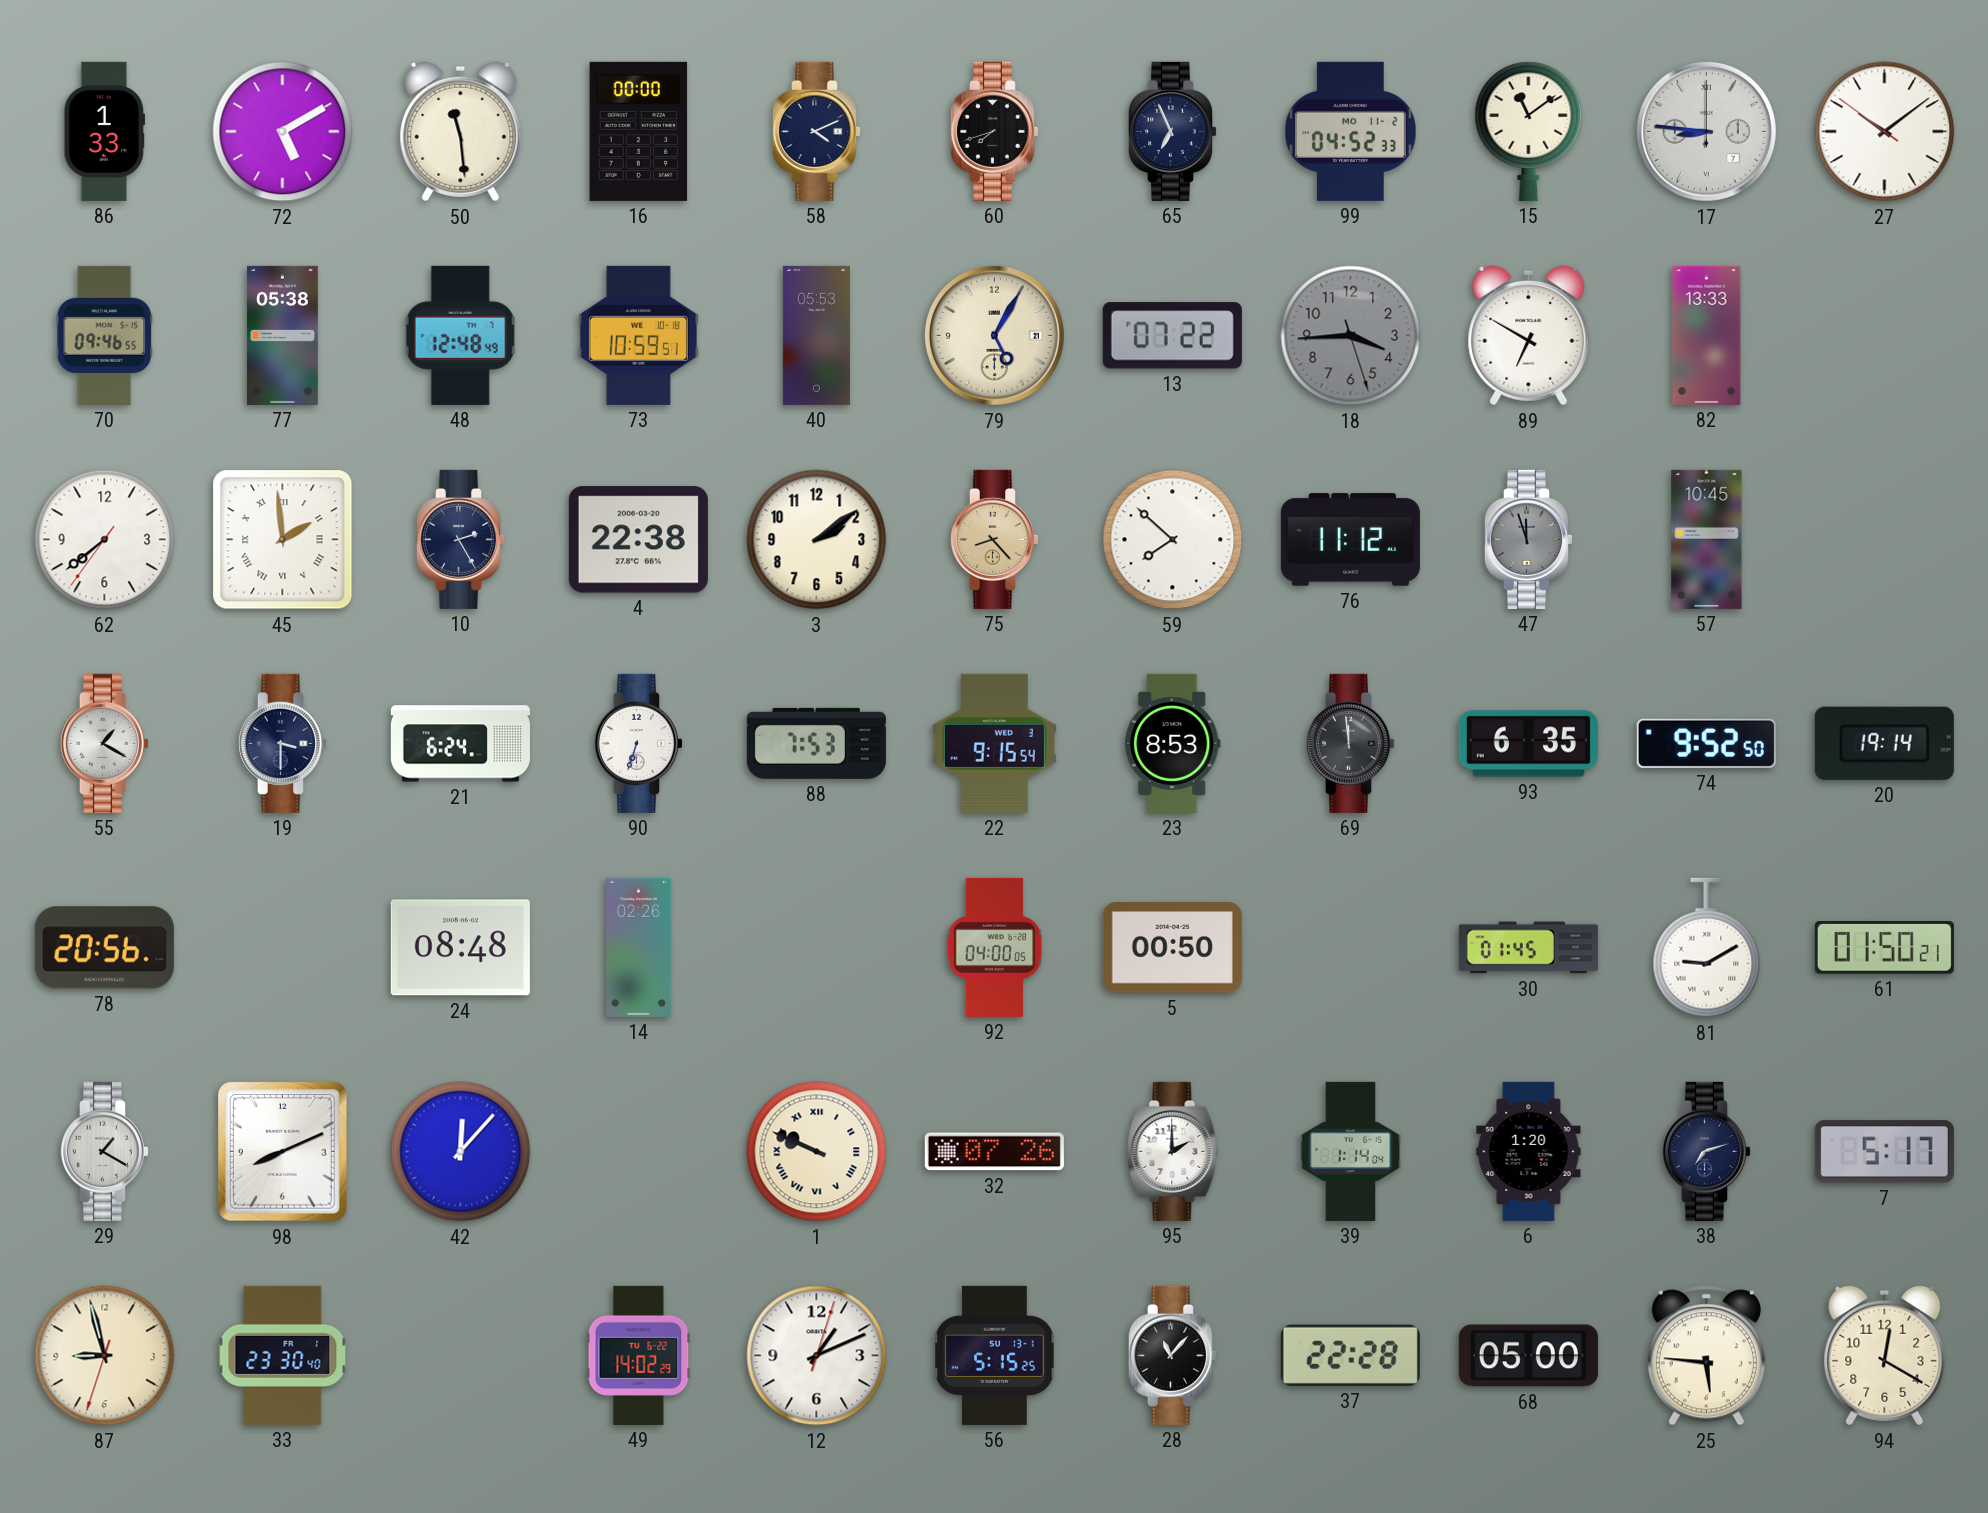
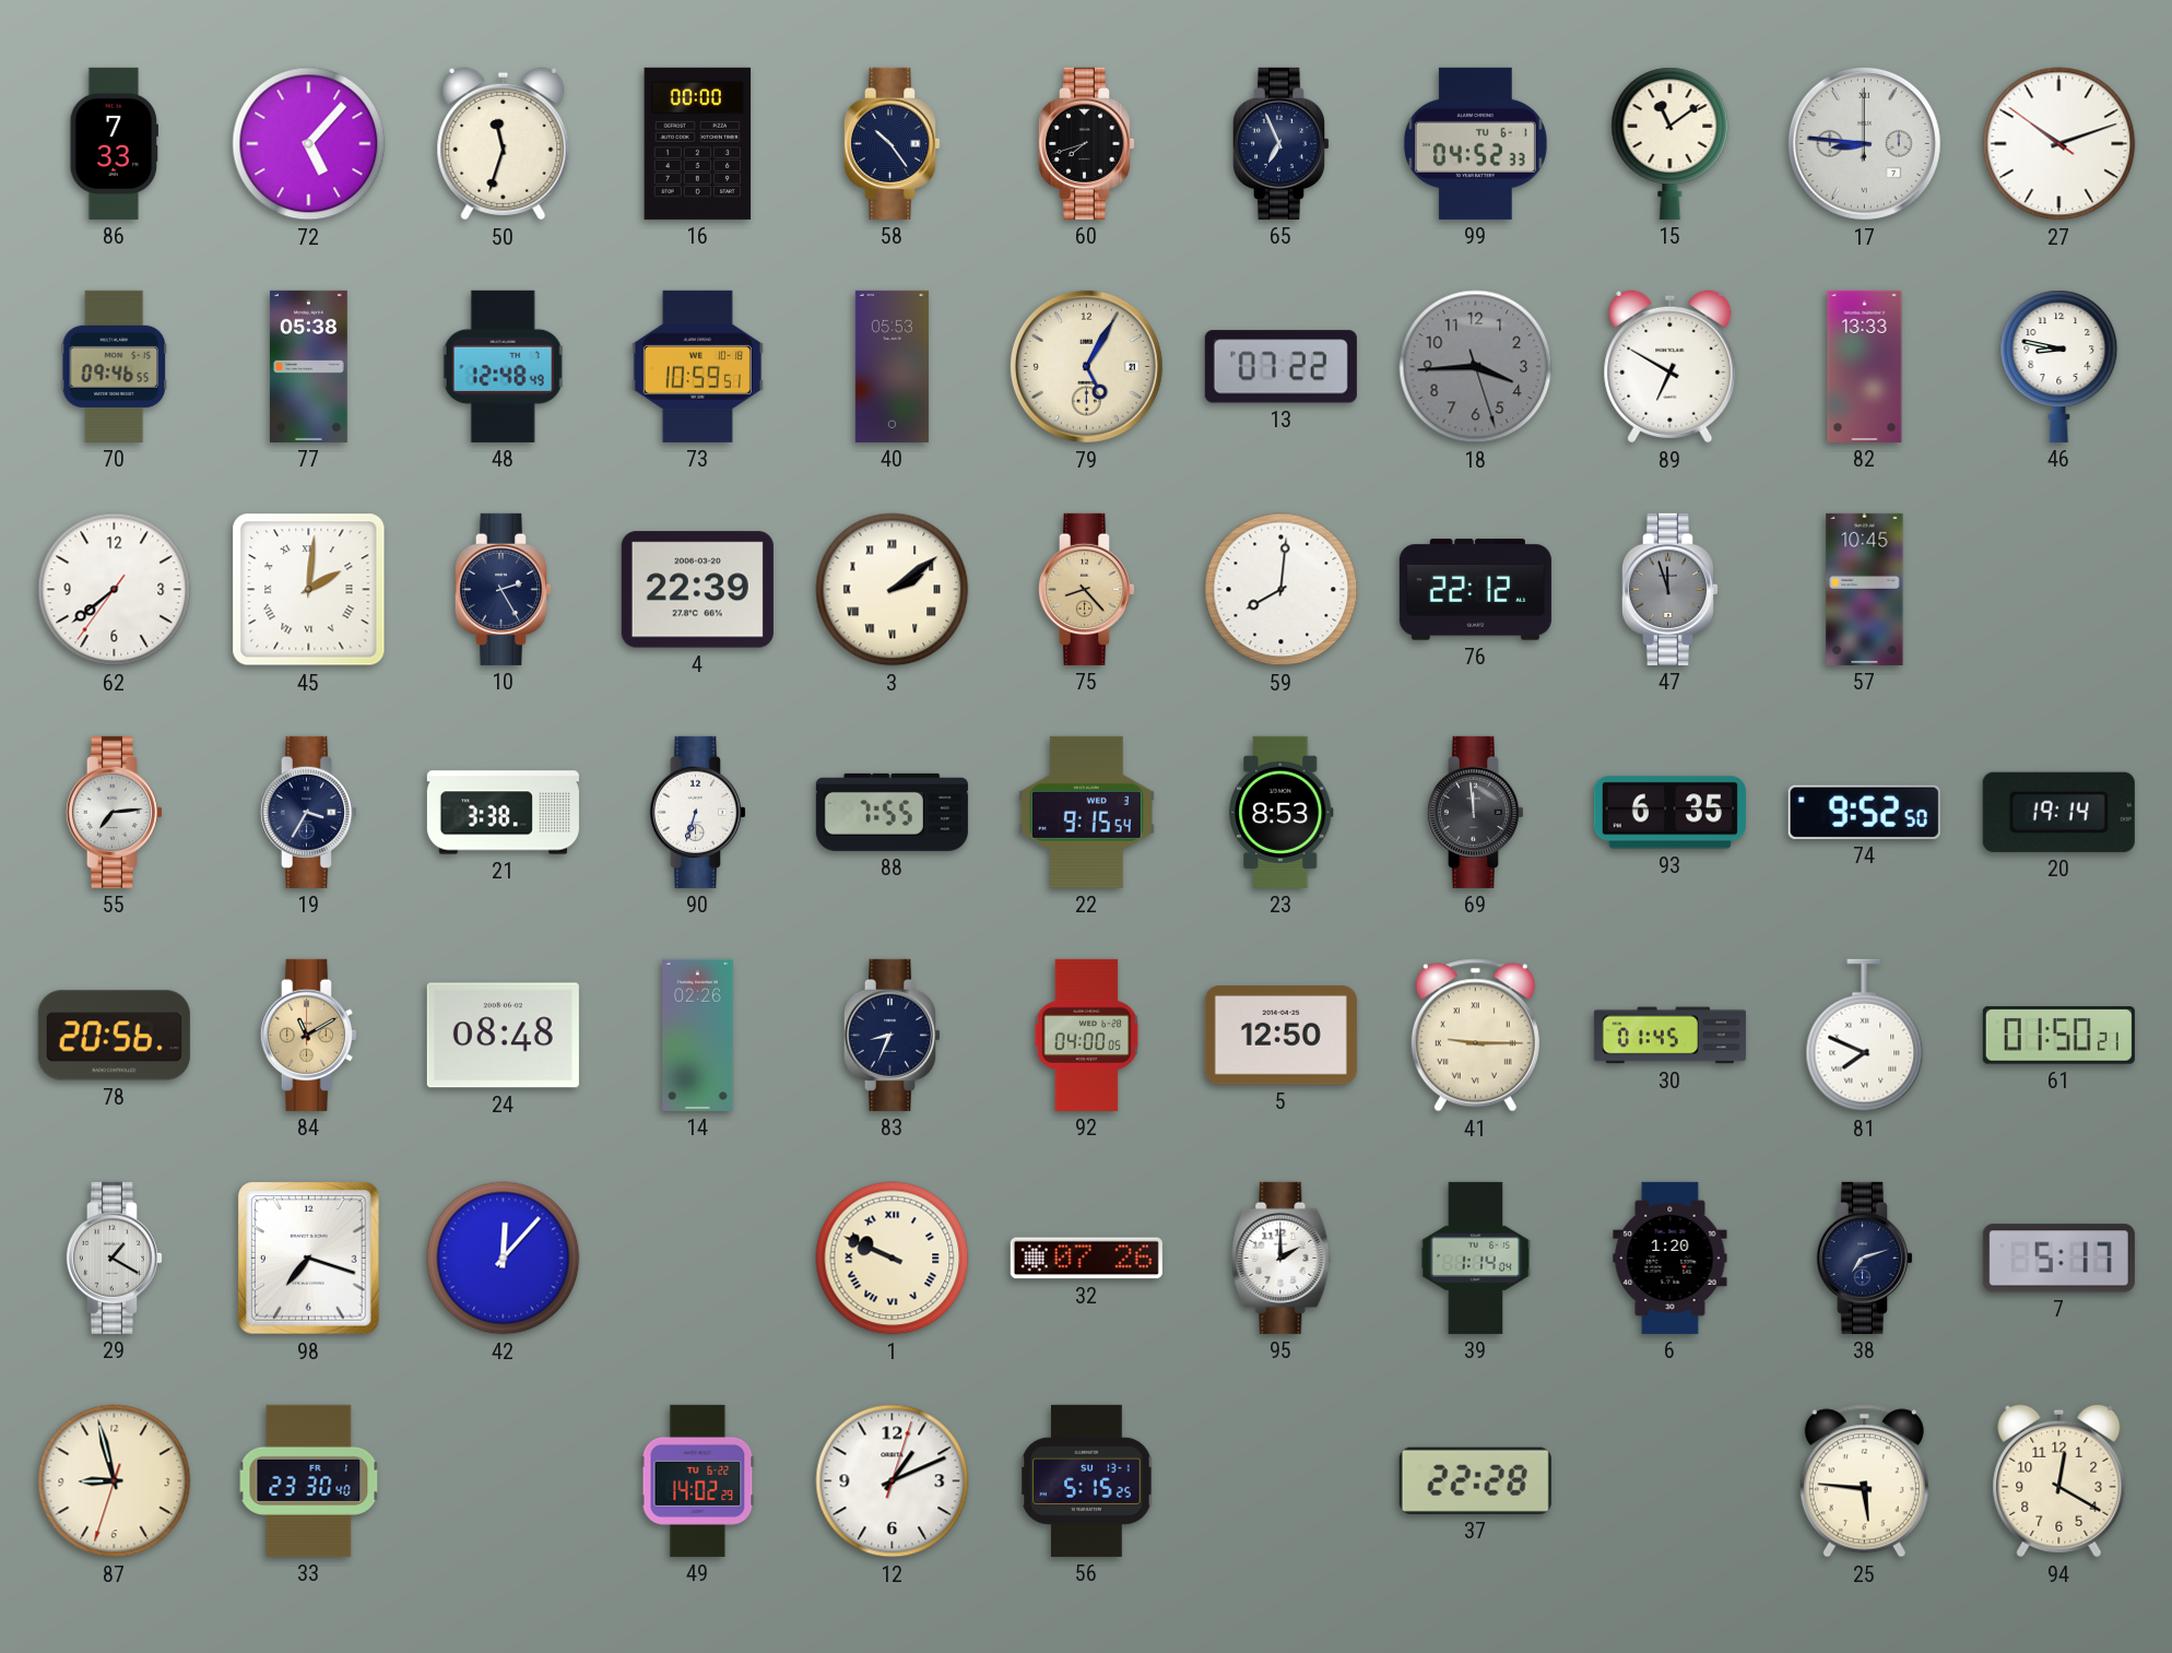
86: 1:33 -> 7:33 (114, 143)
72: 5:10 -> 5:07 (309, 144)
50: 11:29 -> 11:33 (504, 144)
58: 4:11 -> 10:24 (892, 143)
99 date: MO 11-2 -> TU 6-1 (1475, 143)
27: 10:08 -> 10:11 (2059, 144)
46: none -> 8:47 (2059, 366)
45: 1:59 -> 2:01 (309, 590)
4: 22:38 -> 22:39 (697, 590)
3 numerals: Arabic -> Roman (893, 590)
59: 7:52 -> 8:01 (1282, 590)
76: 11:12 -> 22:12 (1475, 590)
55: 1:20 -> 7:14 (114, 812)
19: 3:30 -> 3:35 (308, 812)
21: 6:24 -> 3:38 (503, 813)
88: 7:53 -> 7:55 (892, 812)
84: none -> 11:10 (308, 1035)
83: none -> 8:34 (892, 1035)
5: 00:50 -> 12:50 (1280, 1036)
41: none -> 9:15 (1475, 1036)
81: 9:10 -> 7:49 (1865, 1036)
98: 8:11 -> 7:18 (309, 1259)
28: 11:07 -> none (1172, 1355)
68: 05:00 -> none (1528, 1356)
